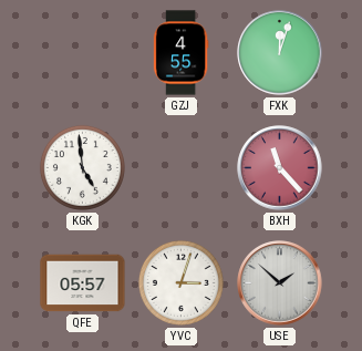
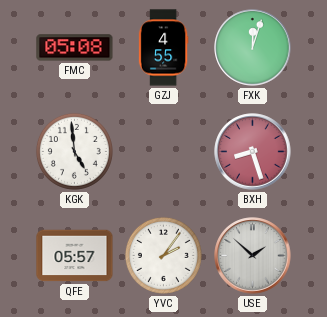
FMC: none -> 05:08 (75, 48)
BXH: 11:23 -> 8:27 (253, 152)
YVC: 3:03 -> 2:06 (163, 255)
